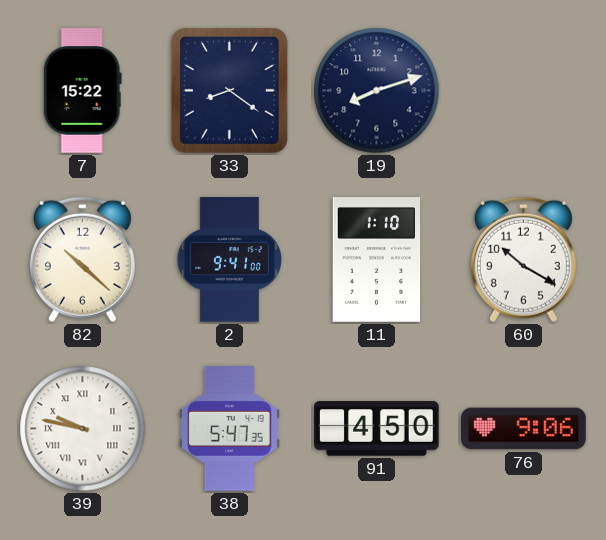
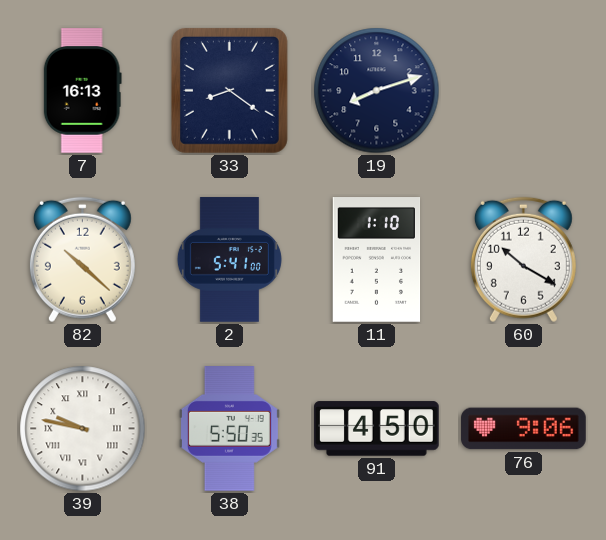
7: 15:22 -> 16:13 (82, 91)
2: 9:41 -> 5:41 (229, 260)
38: 5:47 -> 5:50 (229, 429)
